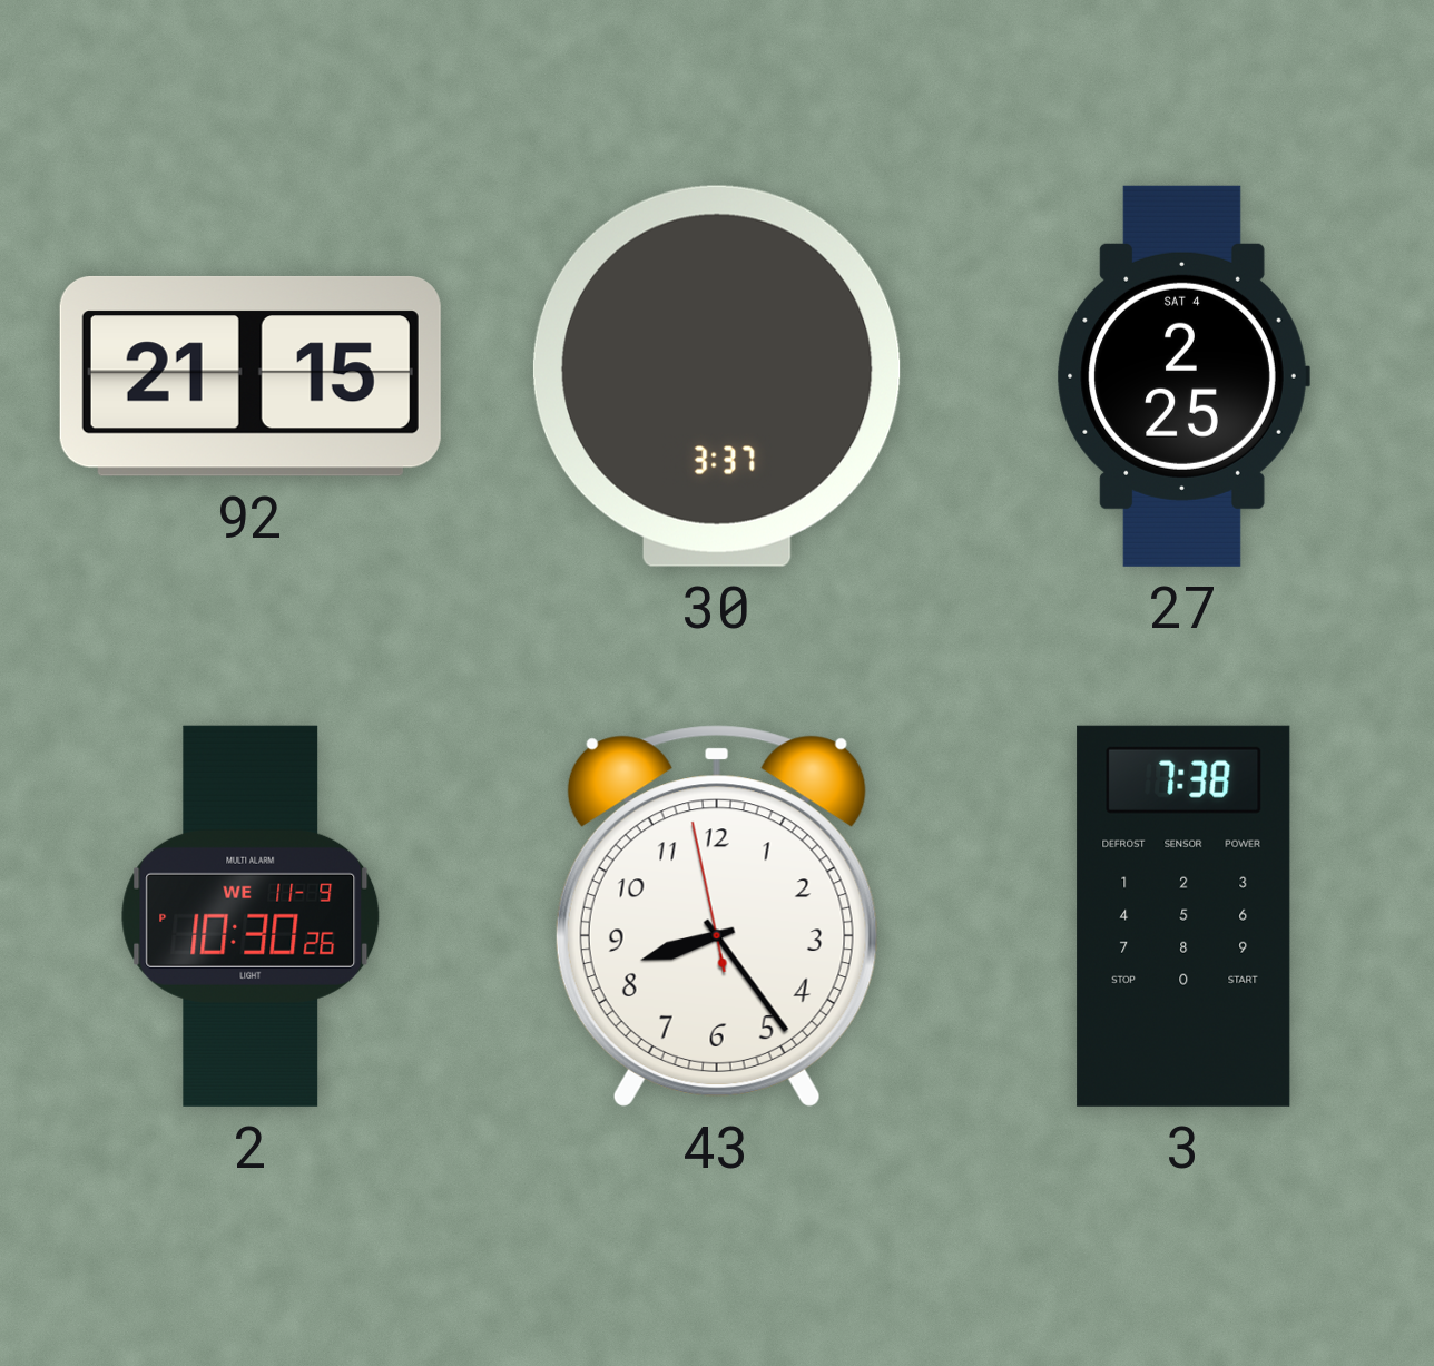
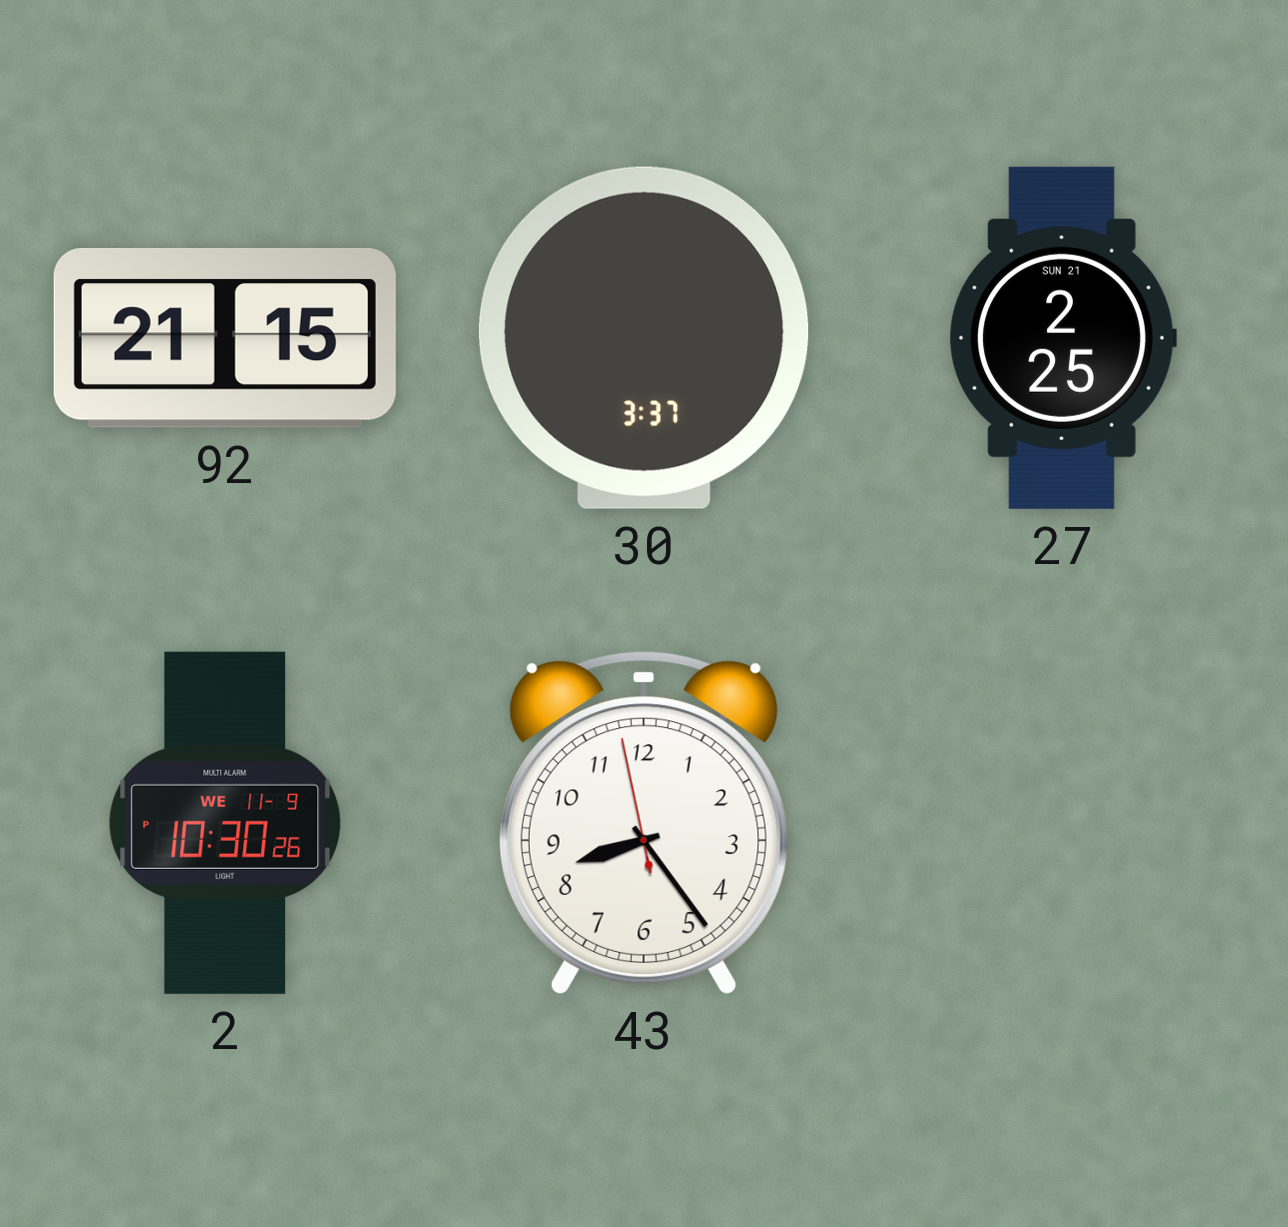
27 date: SAT 4 -> SUN 21 (1063, 338)
3: 7:38 -> none (1183, 916)
